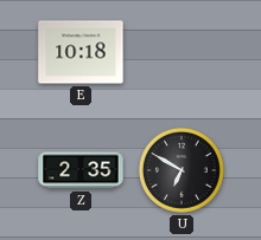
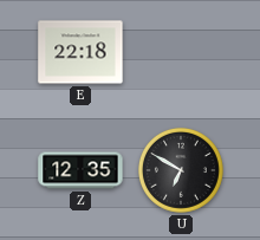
E: 10:18 -> 22:18 (80, 52)
Z: 2:35 -> 12:35 (80, 170)
